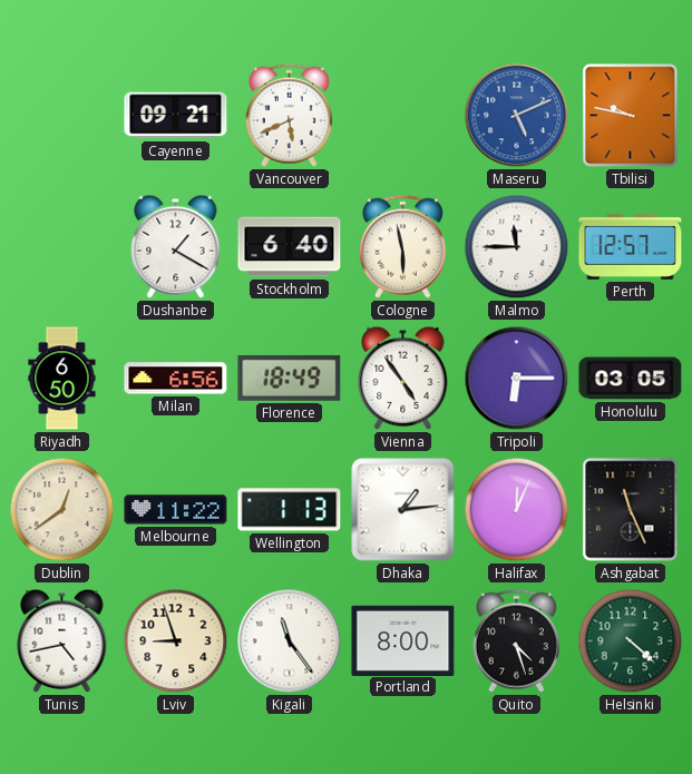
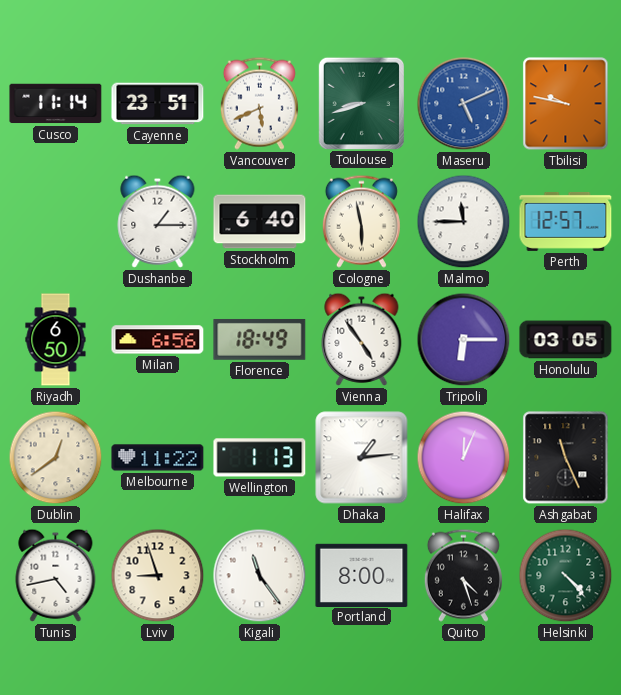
Cusco: none -> 11:14 (56, 104)
Cayenne: 09:21 -> 23:51 (158, 104)
Toulouse: none -> 8:42 (361, 103)
Dushanbe: 1:20 -> 1:15 (158, 221)
Helsinki: 4:22 -> 4:23 (566, 576)
